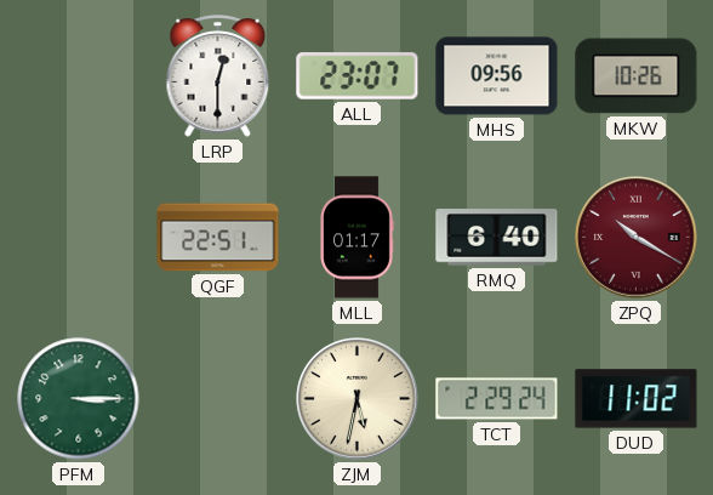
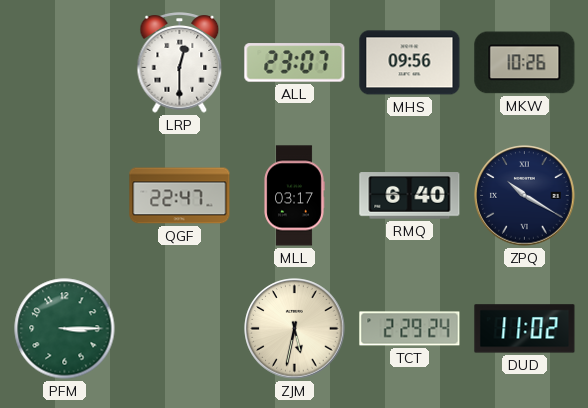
QGF: 22:51 -> 22:47 (180, 196)
MLL: 01:17 -> 03:17 (294, 196)
ZPQ dial: burgundy -> navy (525, 196)
